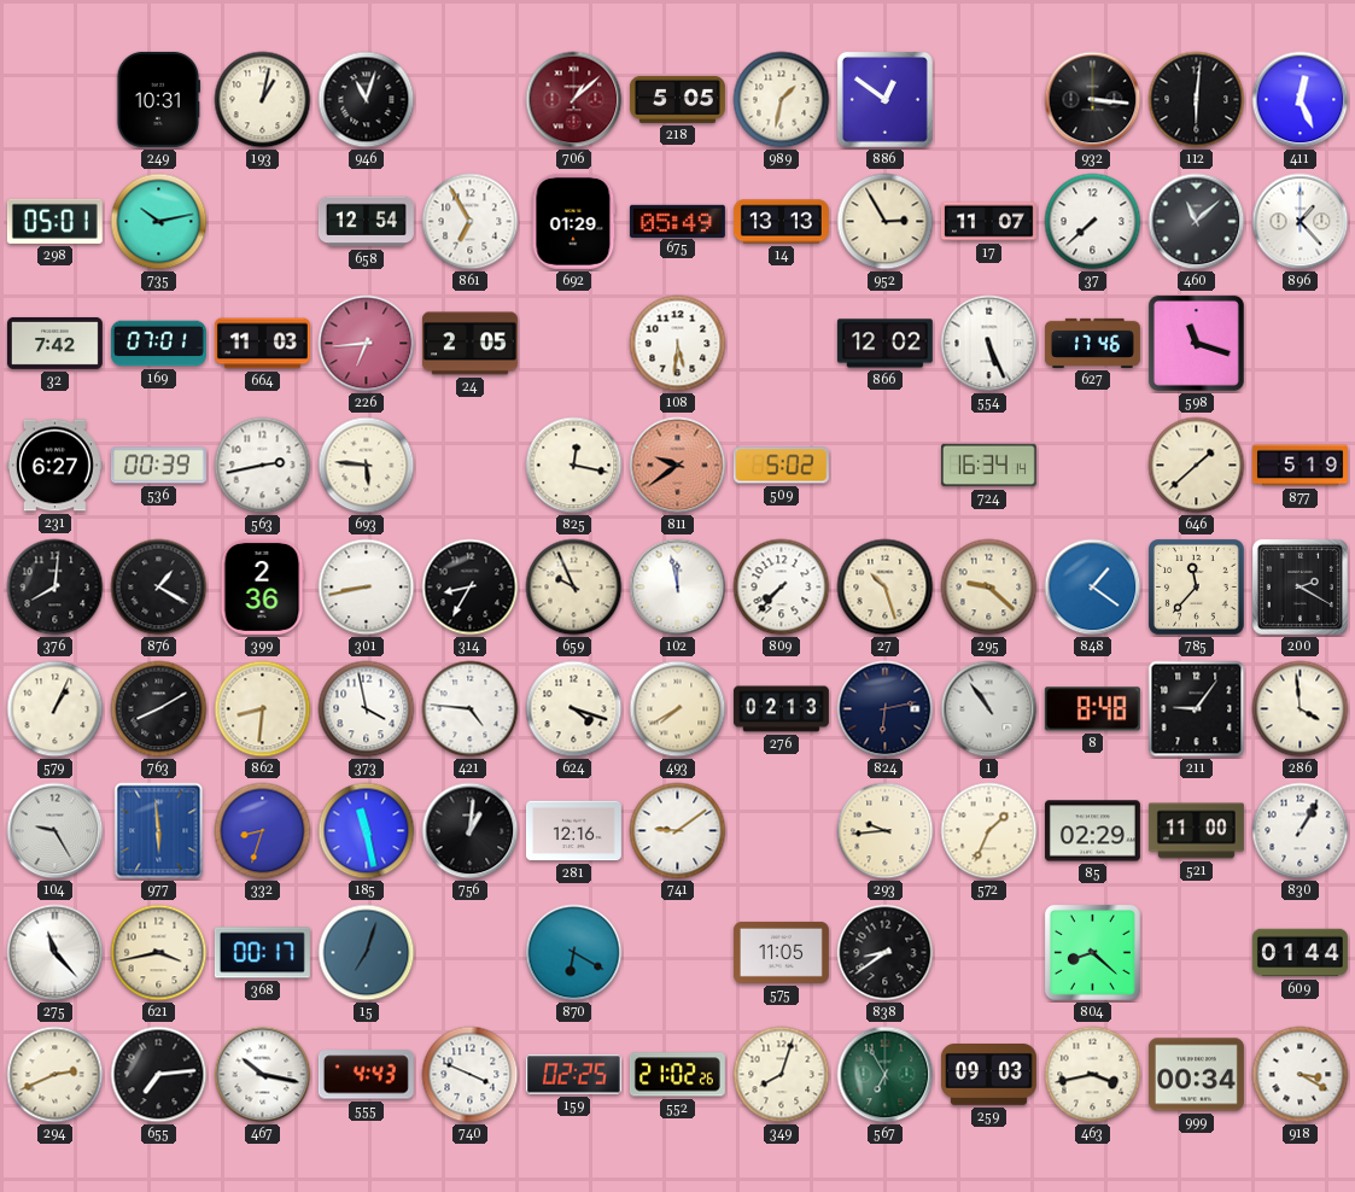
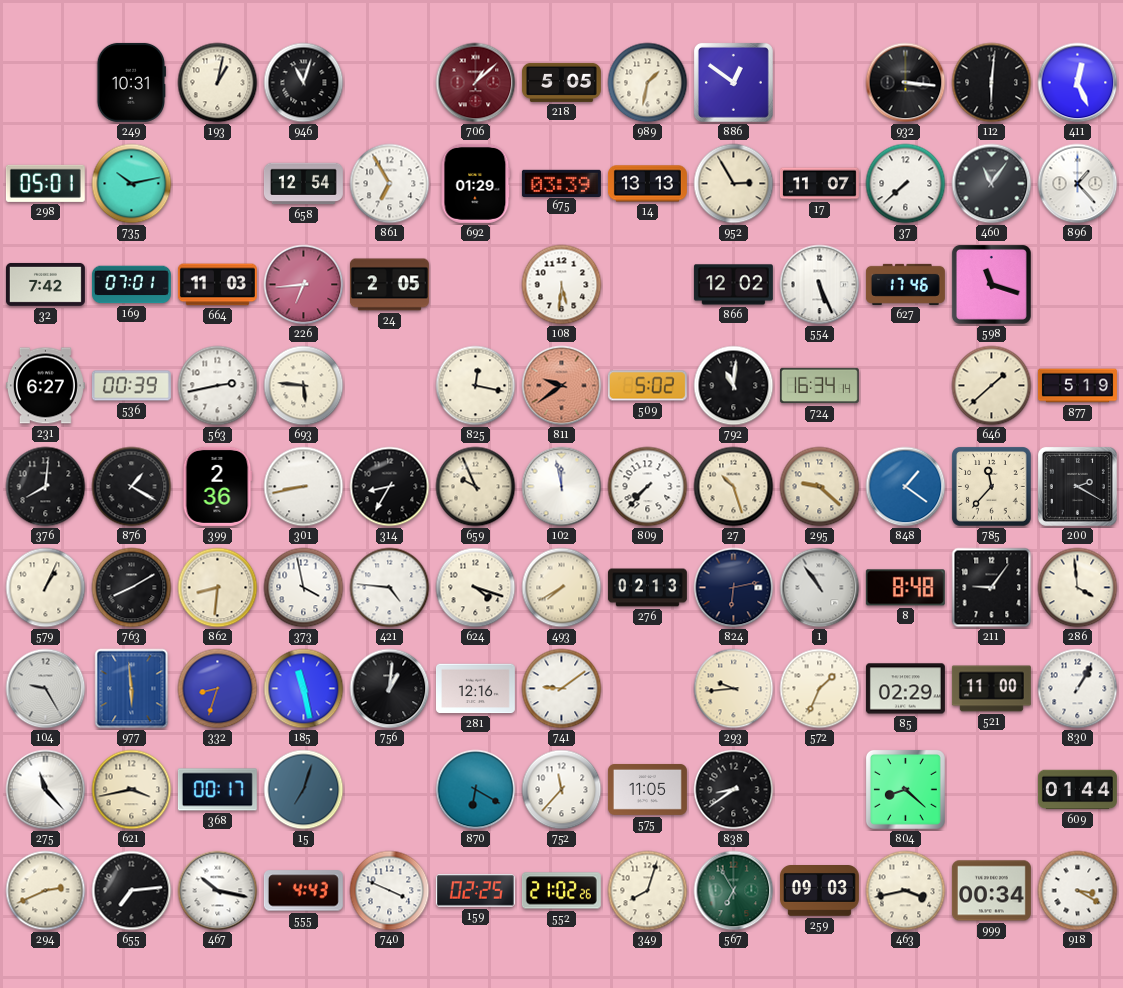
675: 05:49 -> 03:39 (561, 183)
460: 11:08 -> 11:06 (992, 184)
792: none -> 11:01 (734, 386)
752: none -> 11:37 (562, 790)
